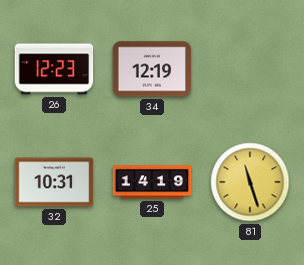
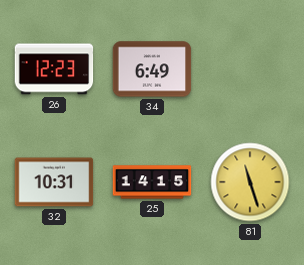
34: 12:19 -> 6:49 (152, 69)
25: 14:19 -> 14:15 (152, 182)
